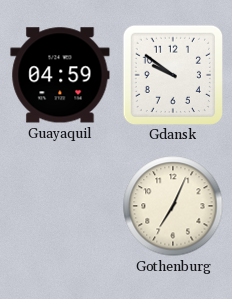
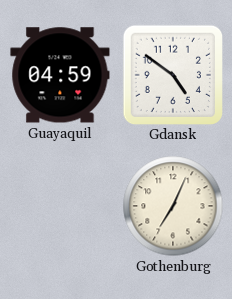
Gdansk: 9:51 -> 4:51 (172, 74)
